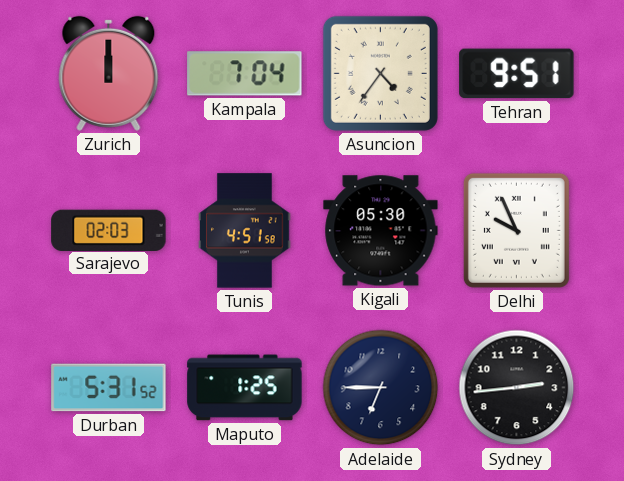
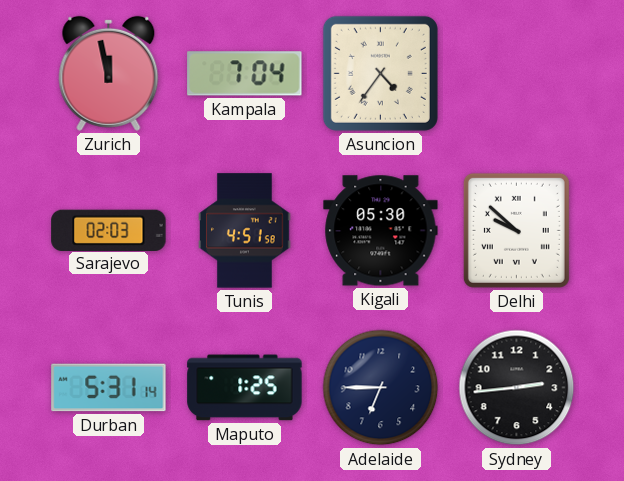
Zurich: 12:00 -> 11:58 (109, 73)
Tehran: 9:51 -> none (517, 74)
Delhi: 9:56 -> 9:52 (516, 230)
Durban: 5:31:52 -> 5:31:14 (109, 388)
